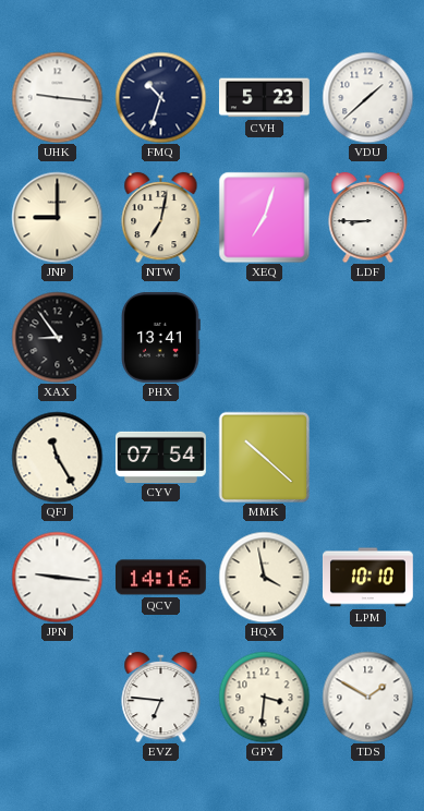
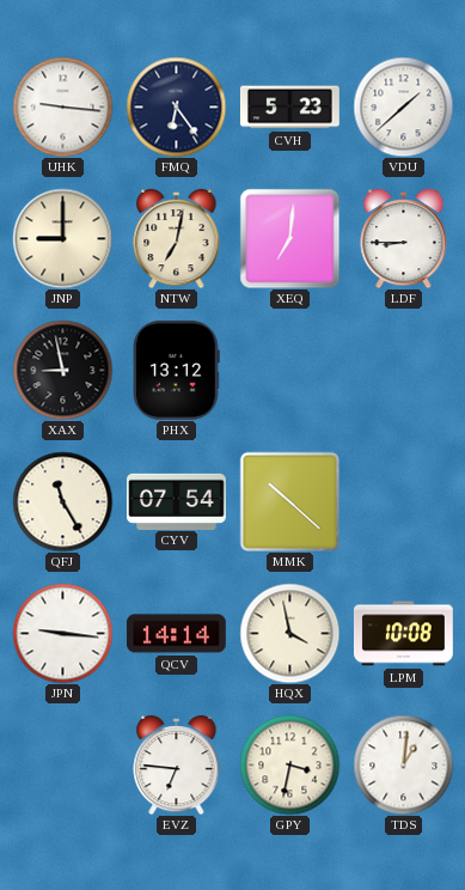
FMQ: 10:33 -> 6:24 (176, 106)
XEQ: 7:03 -> 7:01 (289, 238)
XAX: 8:54 -> 8:58 (62, 370)
PHX: 13:41 -> 13:12 (176, 370)
QCV: 14:16 -> 14:14 (176, 634)
LPM: 10:10 -> 10:08 (403, 634)
GPY: 3:31 -> 3:32 (289, 764)
TDS: 1:50 -> 1:01 (403, 764)
